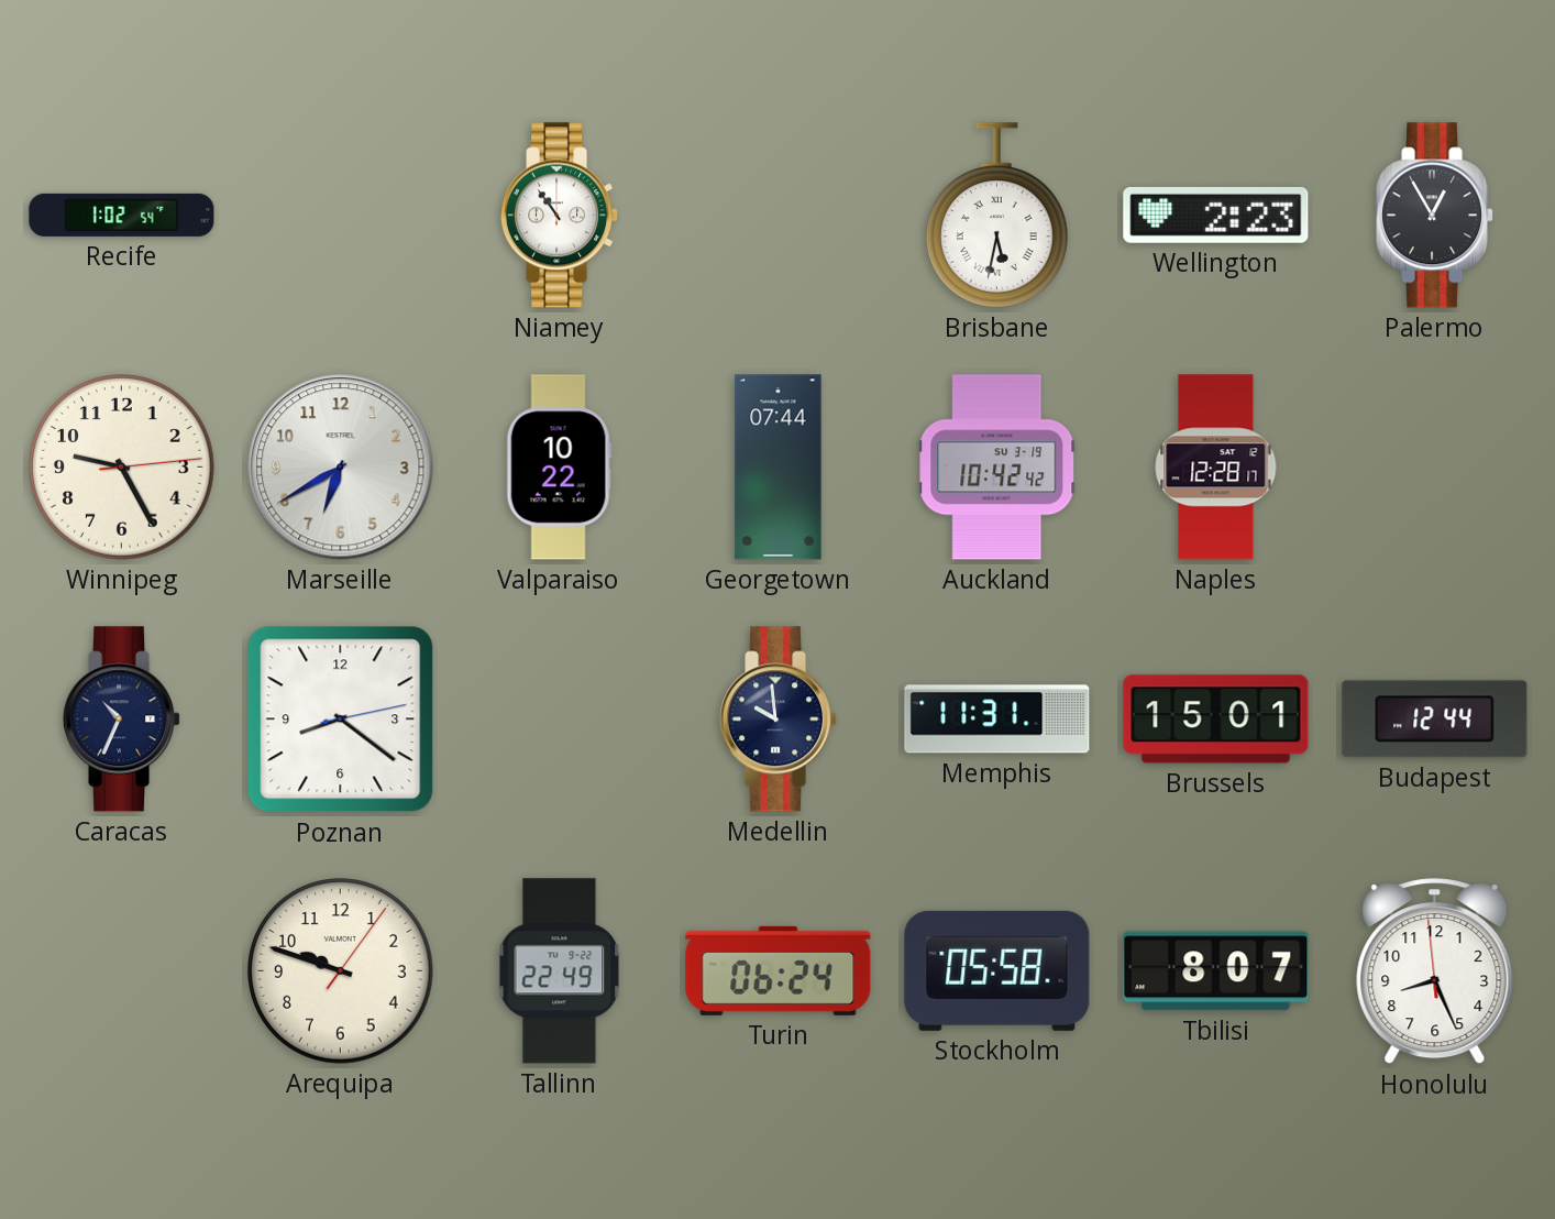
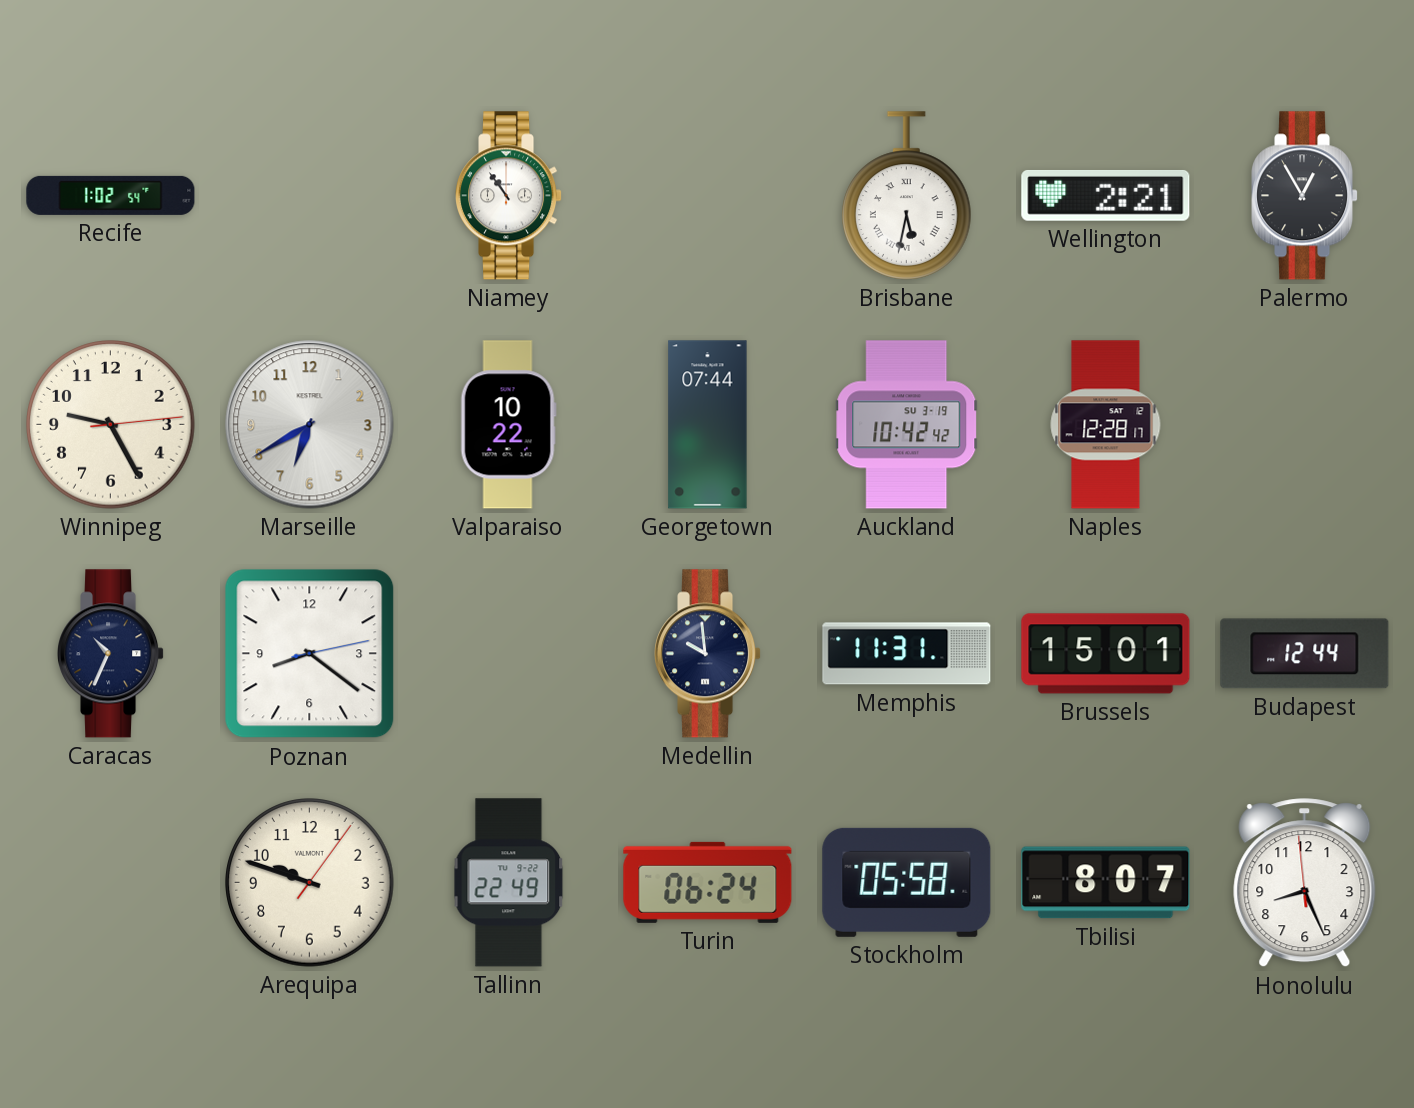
Wellington: 2:23 -> 2:21 (1106, 195)
